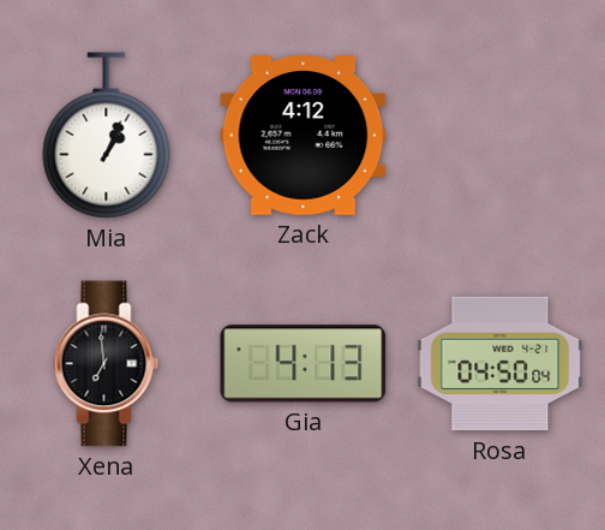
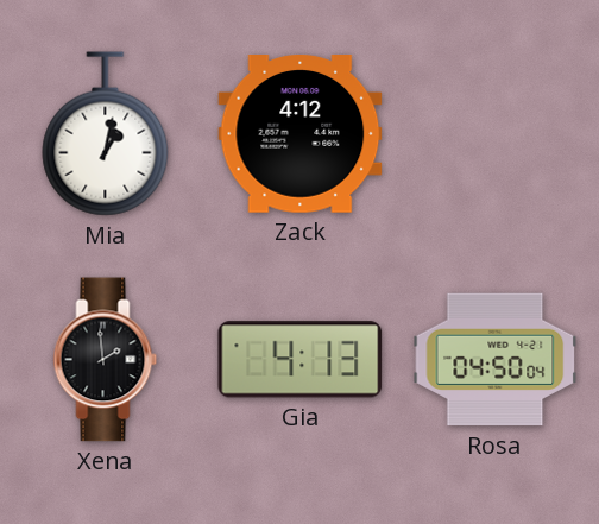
Mia: 1:04 -> 1:02 (106, 134)
Xena: 6:59 -> 1:59 (106, 360)
